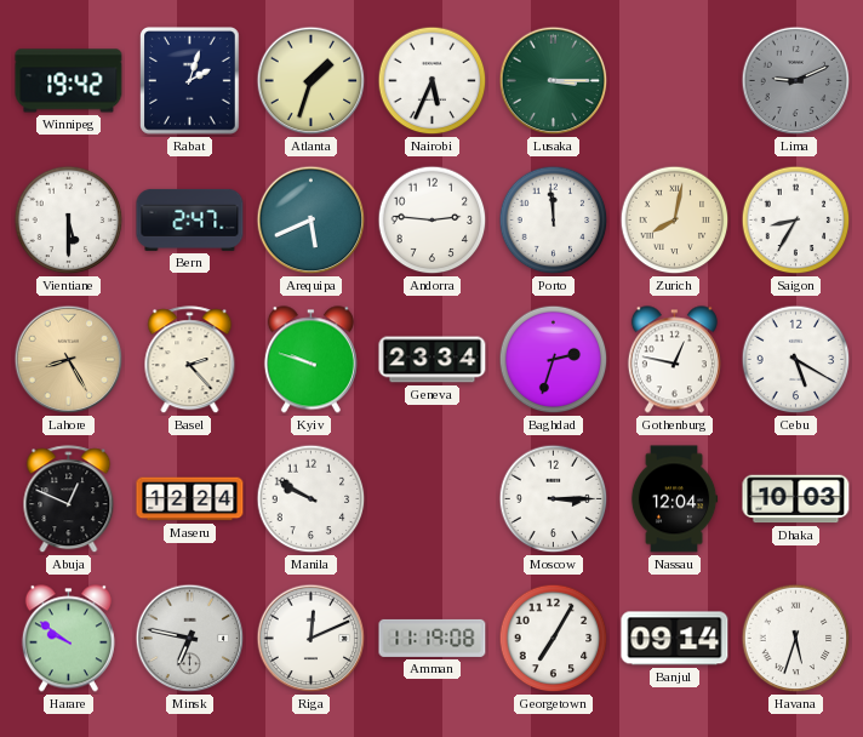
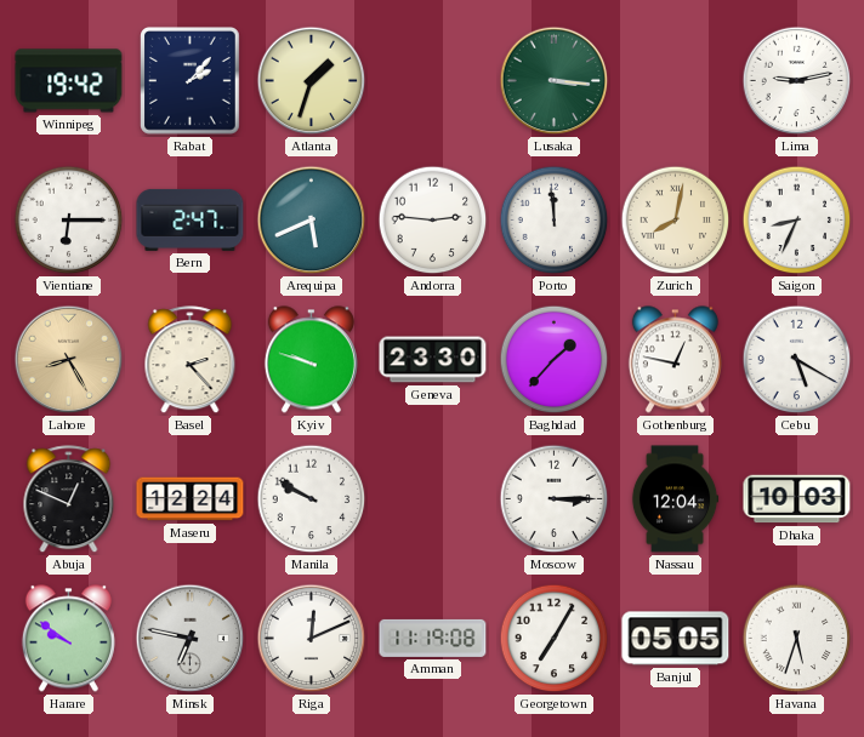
Rabat: 2:03 -> 2:07 (191, 81)
Nairobi: 5:34 -> none (433, 81)
Lusaka: 3:15 -> 3:16 (555, 81)
Lima: 9:11 -> 9:13 (797, 81)
Lima dial: grey -> white (797, 81)
Vientiane: 5:30 -> 6:15 (69, 221)
Saigon: 8:35 -> 8:34 (797, 221)
Geneva: 23:34 -> 23:30 (433, 360)
Baghdad: 2:33 -> 1:37 (555, 360)
Banjul: 09:14 -> 05:05 (676, 639)
